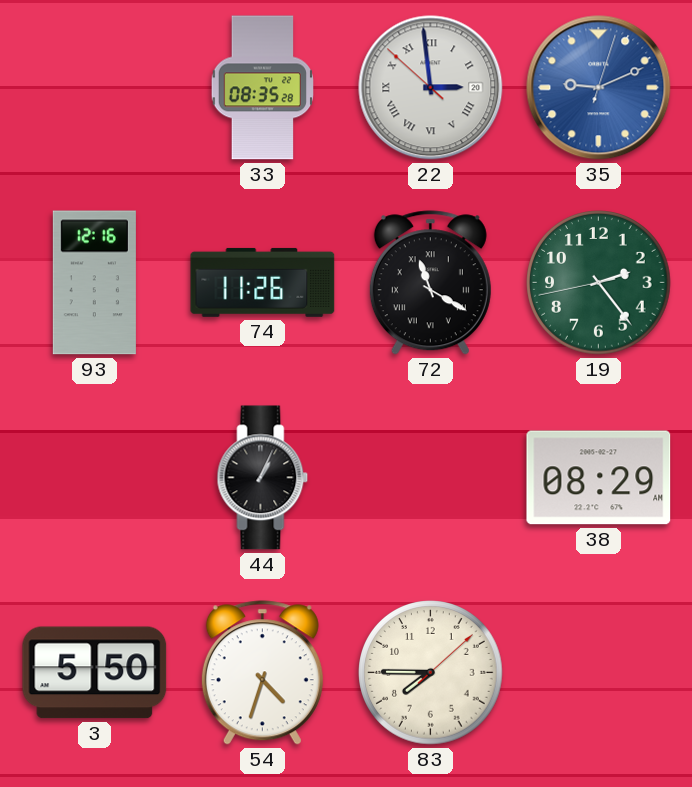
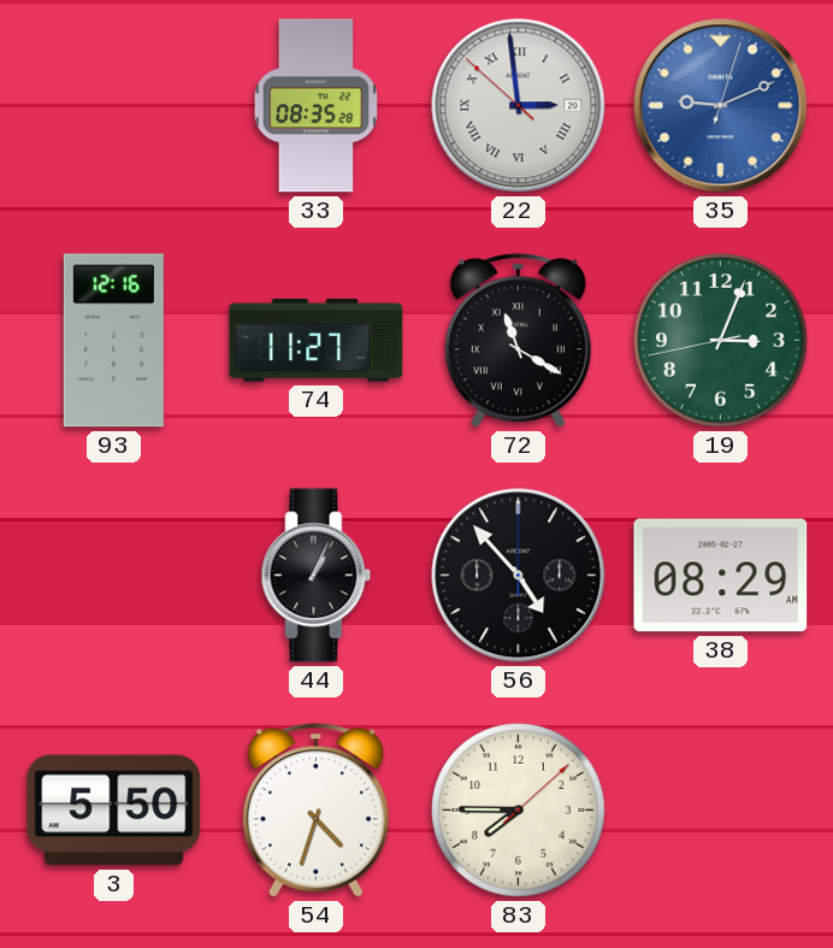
74: 11:26 -> 11:27 (317, 340)
19: 2:23 -> 3:03 (721, 341)
56: none -> 4:53 (519, 576)
